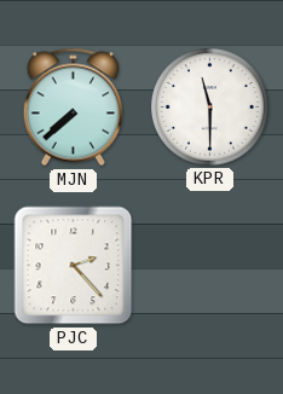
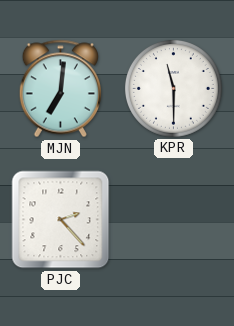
MJN: 7:38 -> 7:01 (60, 89)
